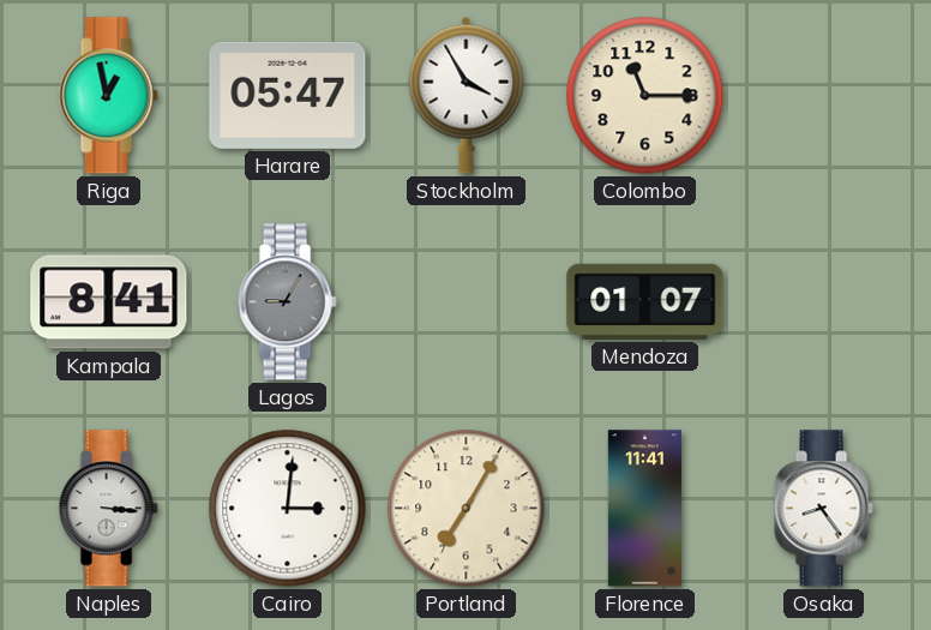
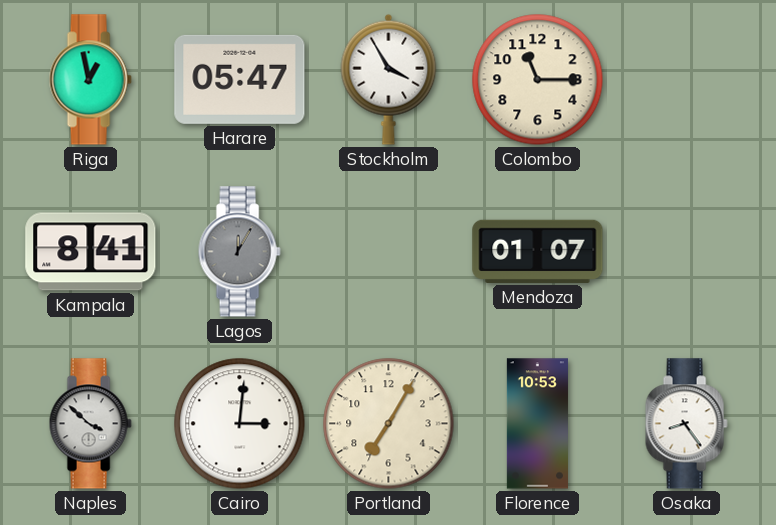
Lagos: 9:05 -> 12:05 (239, 252)
Naples: 3:16 -> 3:52 (90, 424)
Florence: 11:41 -> 10:53 (537, 424)
